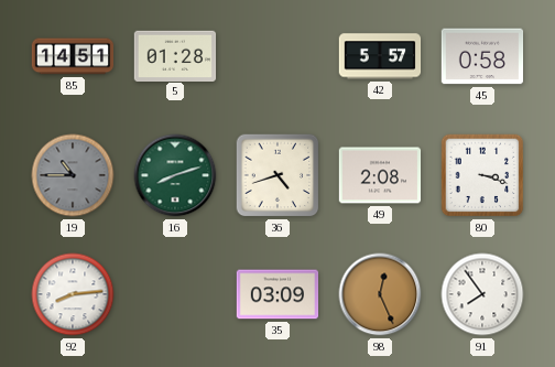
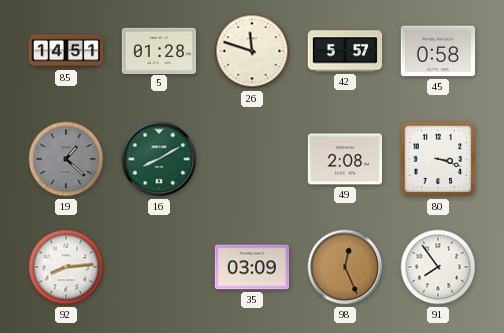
26: none -> 11:48 (252, 51)
19: 10:45 -> 1:22 (66, 159)
16: 8:12 -> 8:10 (159, 159)
36: 4:42 -> none (277, 175)
